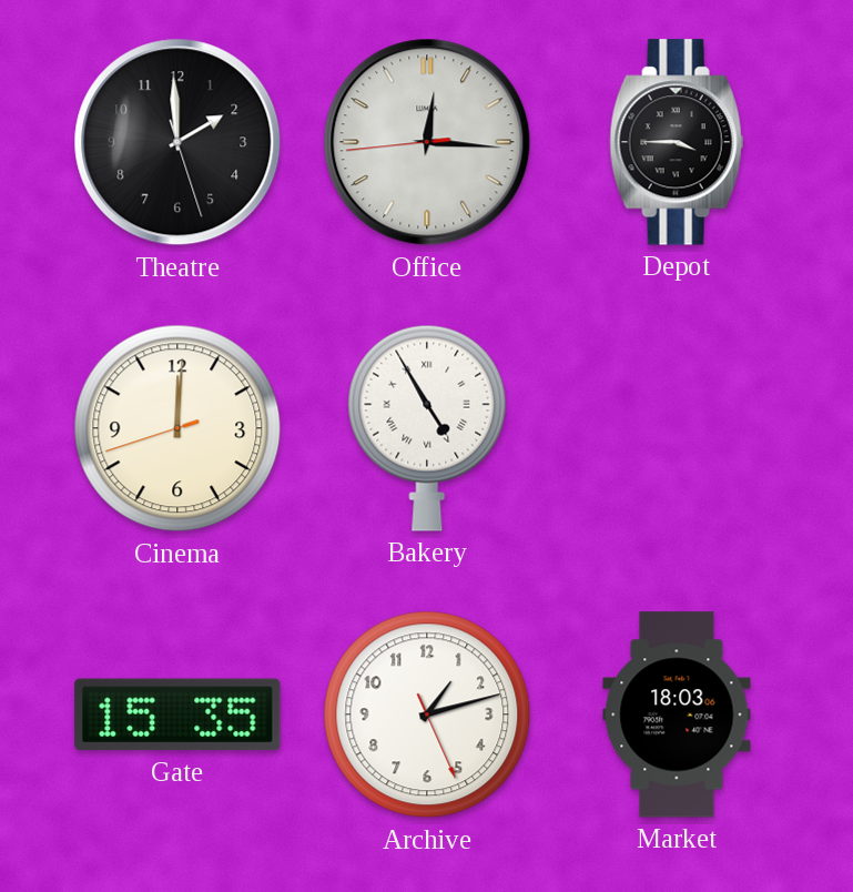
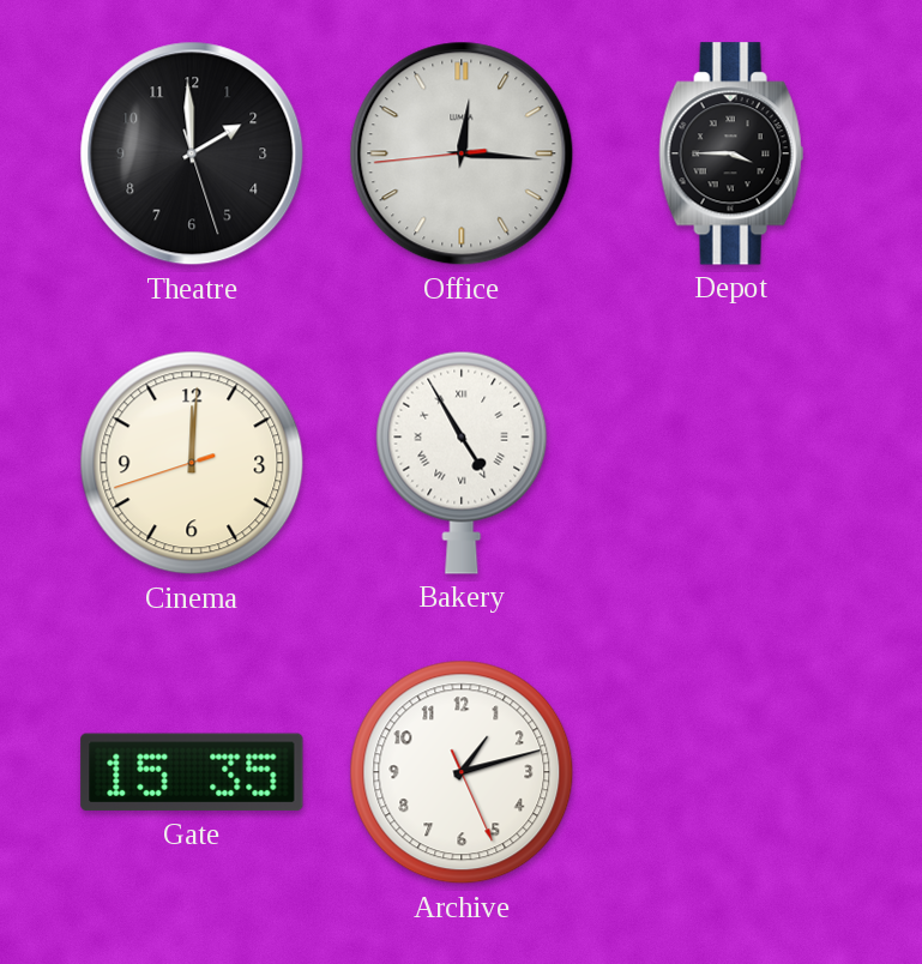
Market: 18:03 -> none (677, 714)
